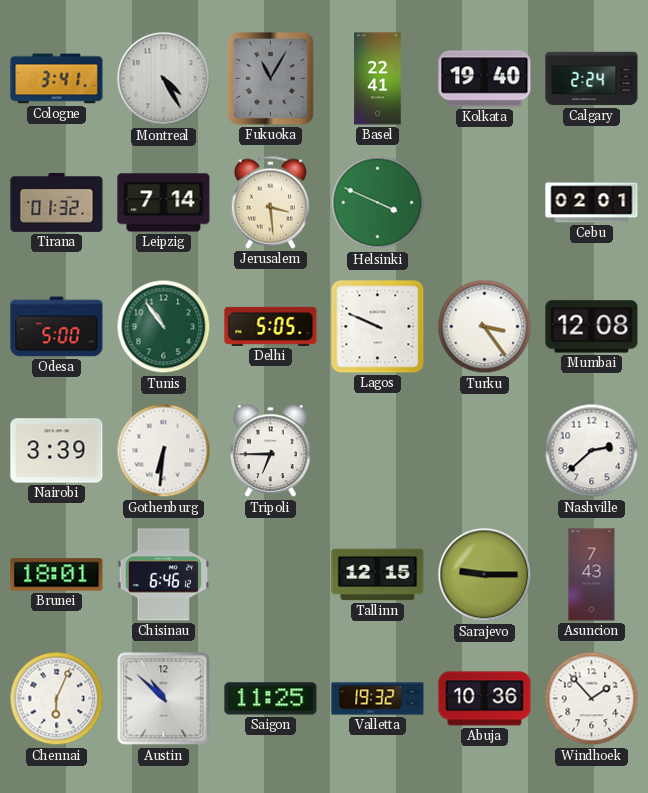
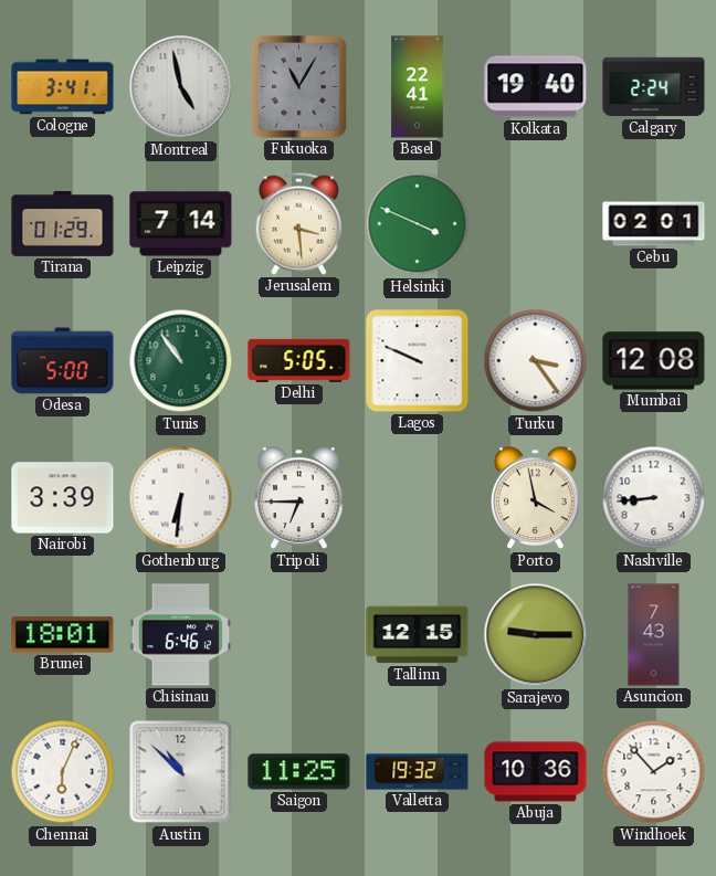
Montreal: 4:25 -> 4:58 (181, 87)
Tirana: 01:32 -> 01:29 (63, 223)
Porto: none -> 3:58 (536, 498)
Nashville: 2:38 -> 8:44 (654, 498)
